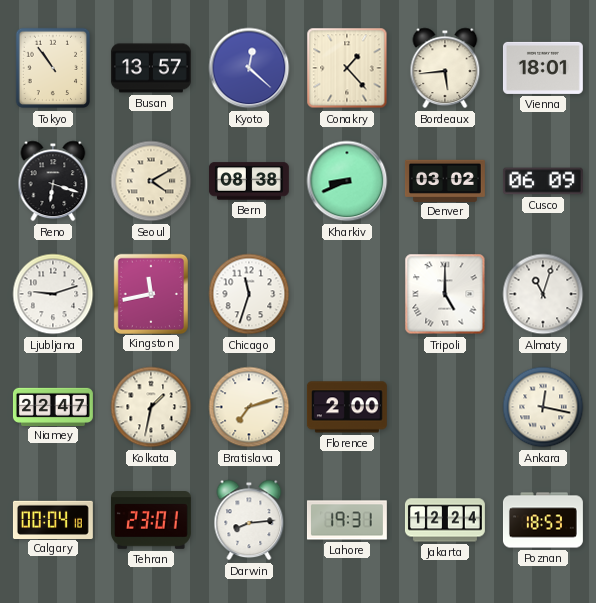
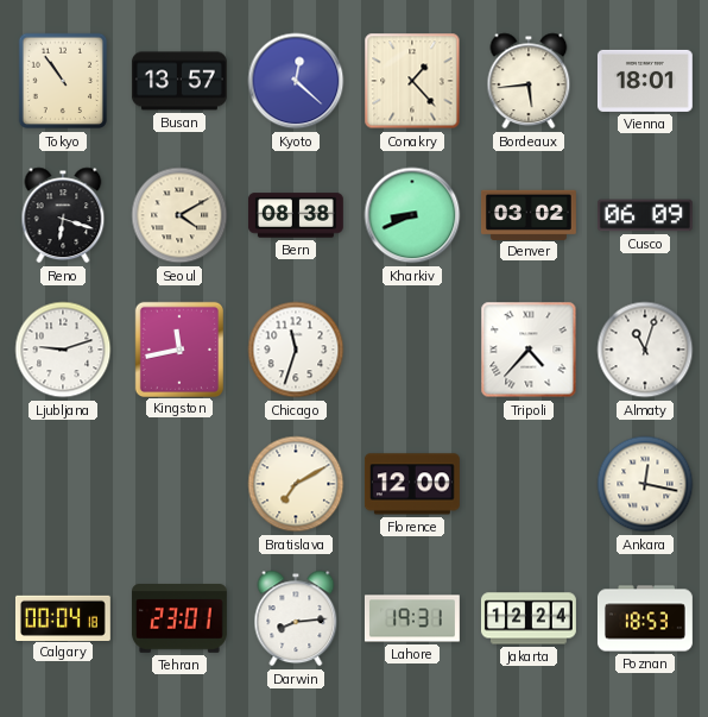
Tripoli: 5:00 -> 4:37 (529, 350)
Niamey: 22:47 -> none (53, 406)
Kolkata: 1:32 -> none (151, 407)
Bratislava: 7:12 -> 7:10 (296, 484)
Florence: 2:00 -> 12:00 (412, 484)
